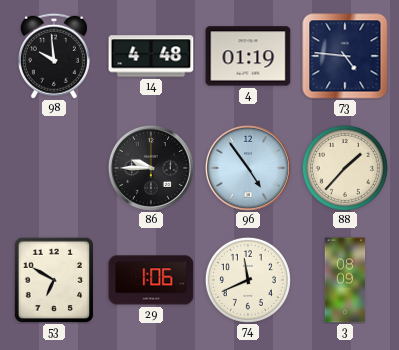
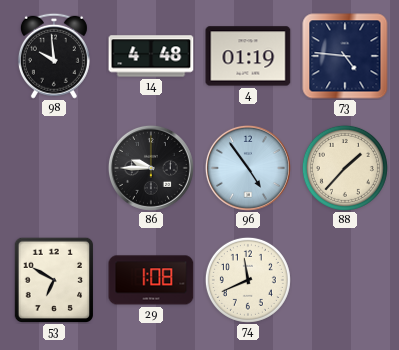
29: 1:06 -> 1:08 (151, 280)
3: 08:09 -> none (345, 280)
